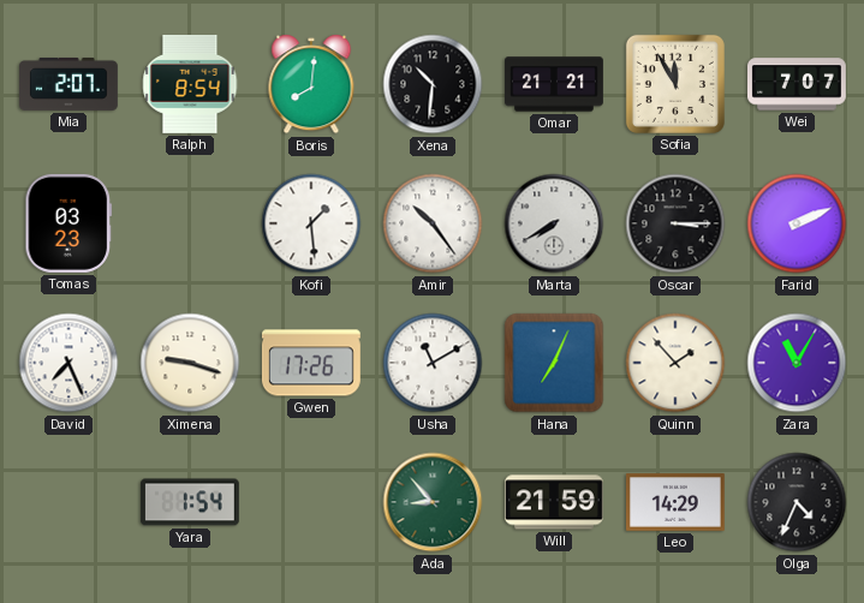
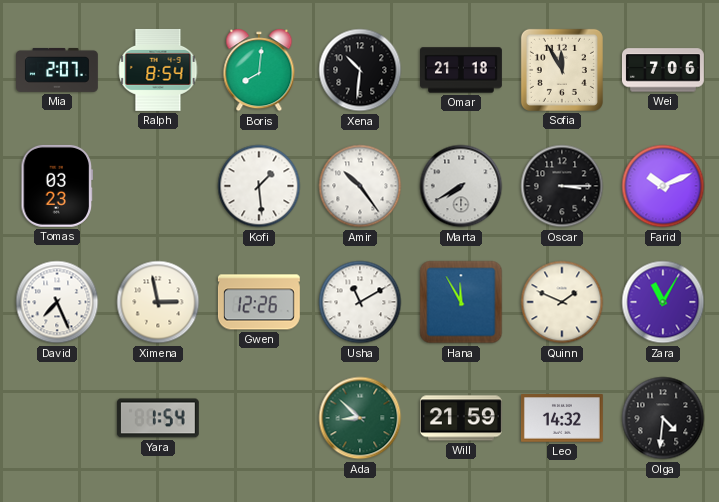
Omar: 21:21 -> 21:18 (462, 70)
Wei: 7:07 -> 7:06 (663, 70)
Farid: 2:11 -> 10:11 (663, 186)
Ximena: 9:18 -> 2:58 (158, 302)
Gwen: 17:26 -> 12:26 (259, 302)
Hana: 7:04 -> 11:55 (461, 302)
Quinn: 1:53 -> 1:49 (562, 302)
Ada: 8:53 -> 8:52 (360, 418)
Leo: 14:29 -> 14:32 (562, 418)
Olga: 4:34 -> 4:31 (663, 418)
